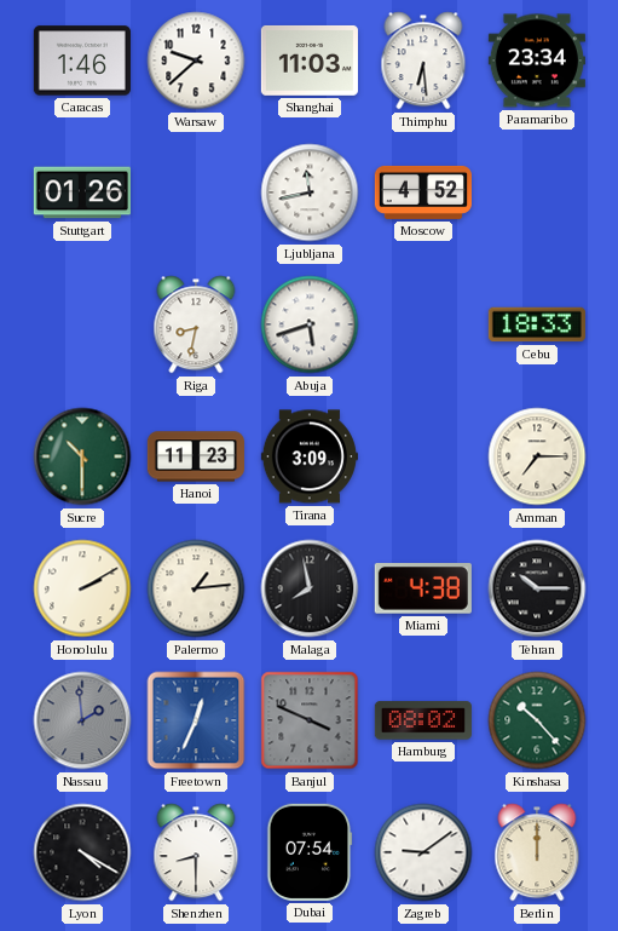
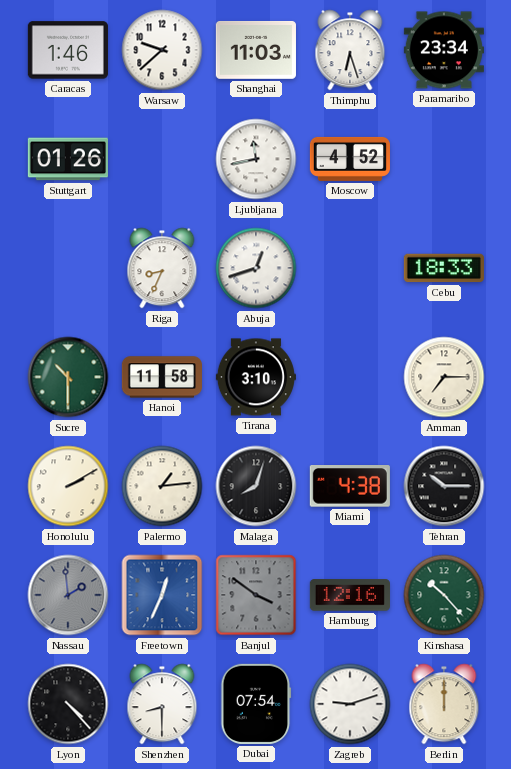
Thimphu: 6:29 -> 6:27 (350, 50)
Riga: 8:32 -> 8:34 (162, 268)
Abuja: 5:42 -> 12:42 (256, 268)
Hanoi: 11:23 -> 11:58 (162, 377)
Tirana: 3:09 -> 3:10 (256, 377)
Malaga: 7:58 -> 8:03 (256, 486)
Banjul: 3:49 -> 3:51 (256, 595)
Hamburg: 08:02 -> 12:16 (350, 595)
Lyon: 4:20 -> 4:23 (68, 704)
Zagreb: 9:09 -> 9:12 (350, 704)
